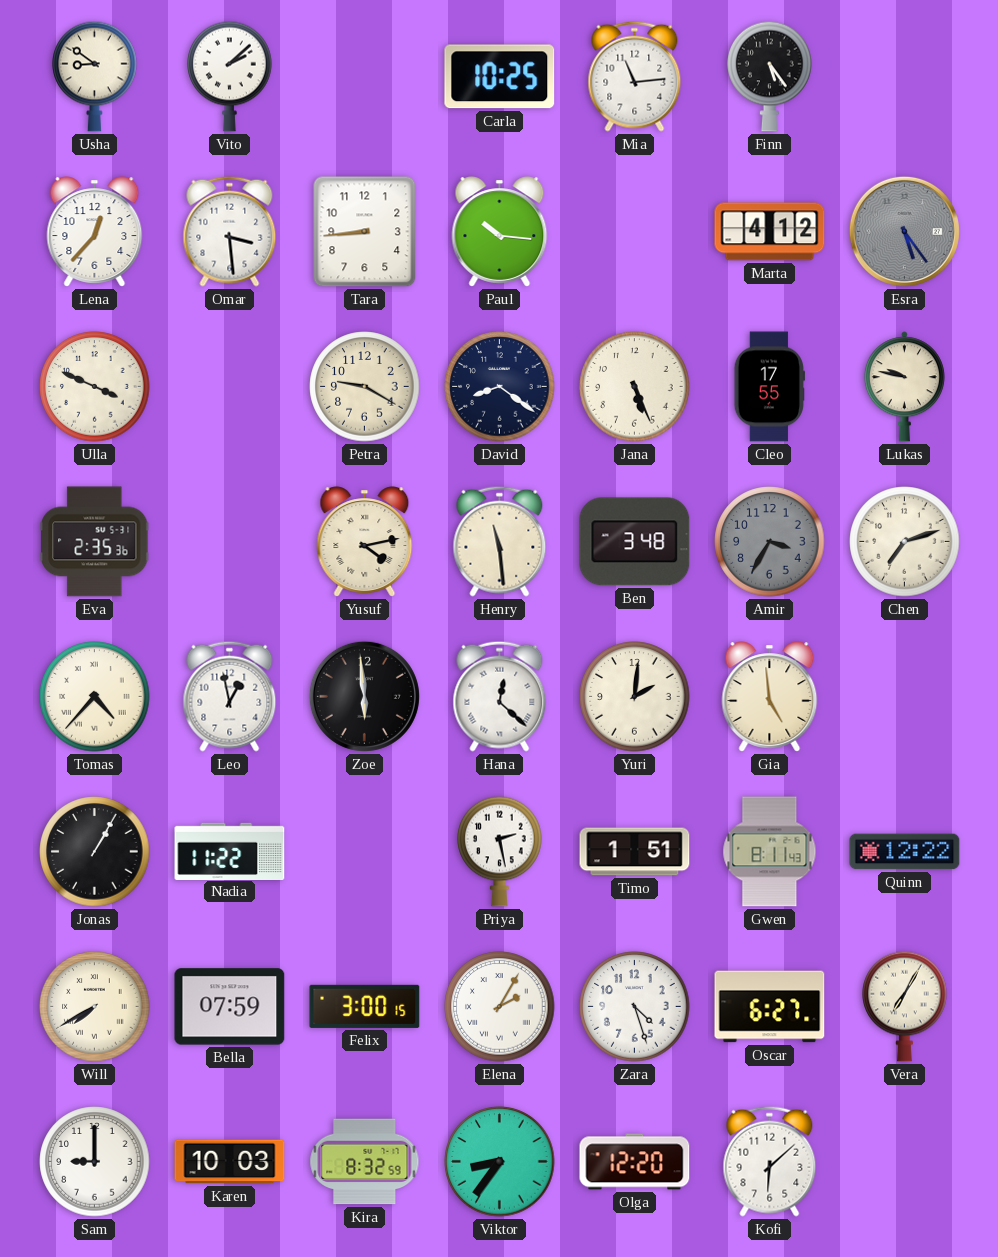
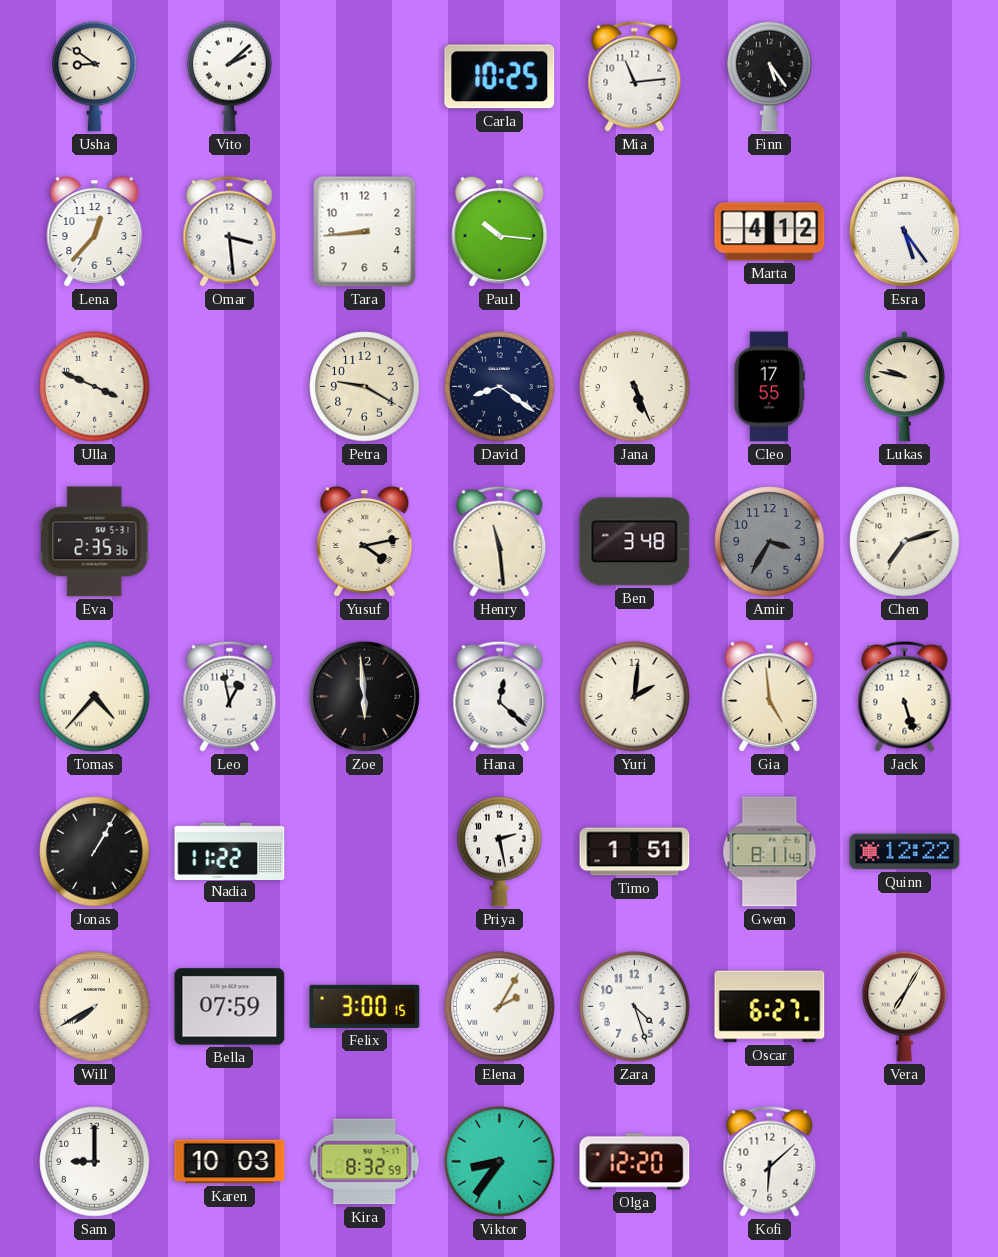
Esra dial: grey -> white (904, 231)
Jack: none -> 5:27 (905, 696)
